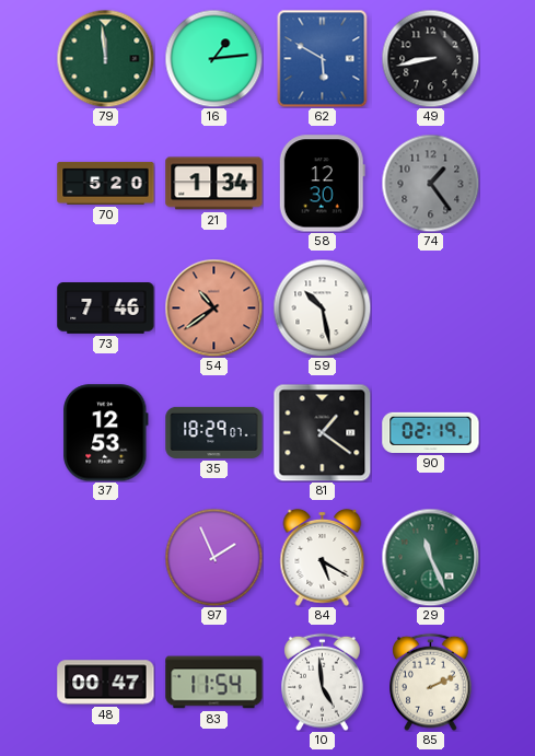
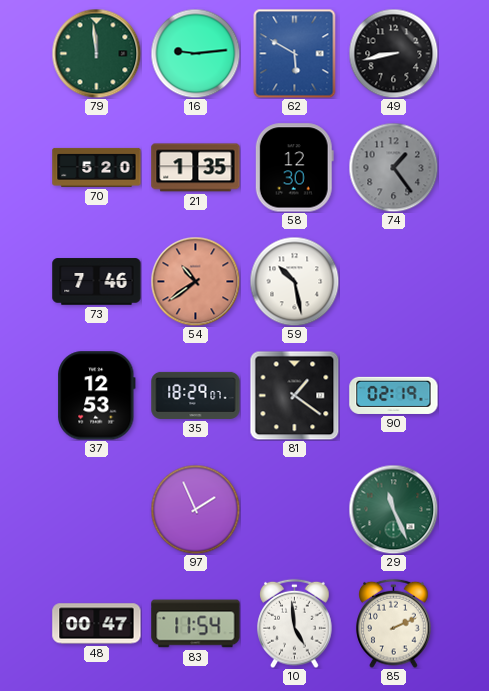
16: 1:14 -> 9:14 (195, 53)
21: 1:34 -> 1:35 (196, 168)
84: 5:20 -> none (323, 557)
